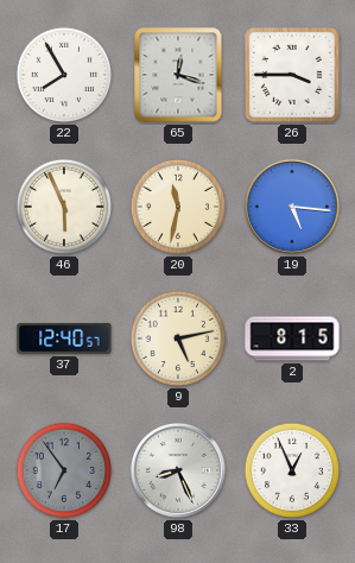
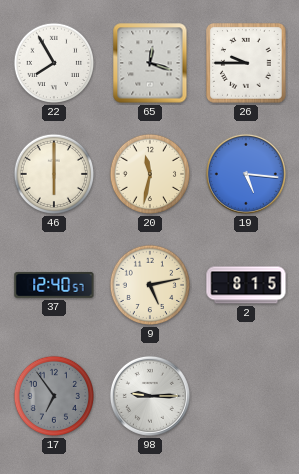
26: 3:45 -> 9:45 (247, 64)
46: 5:56 -> 6:00 (54, 174)
98: 8:26 -> 9:15 (150, 396)
33: 12:56 -> none (292, 470)
